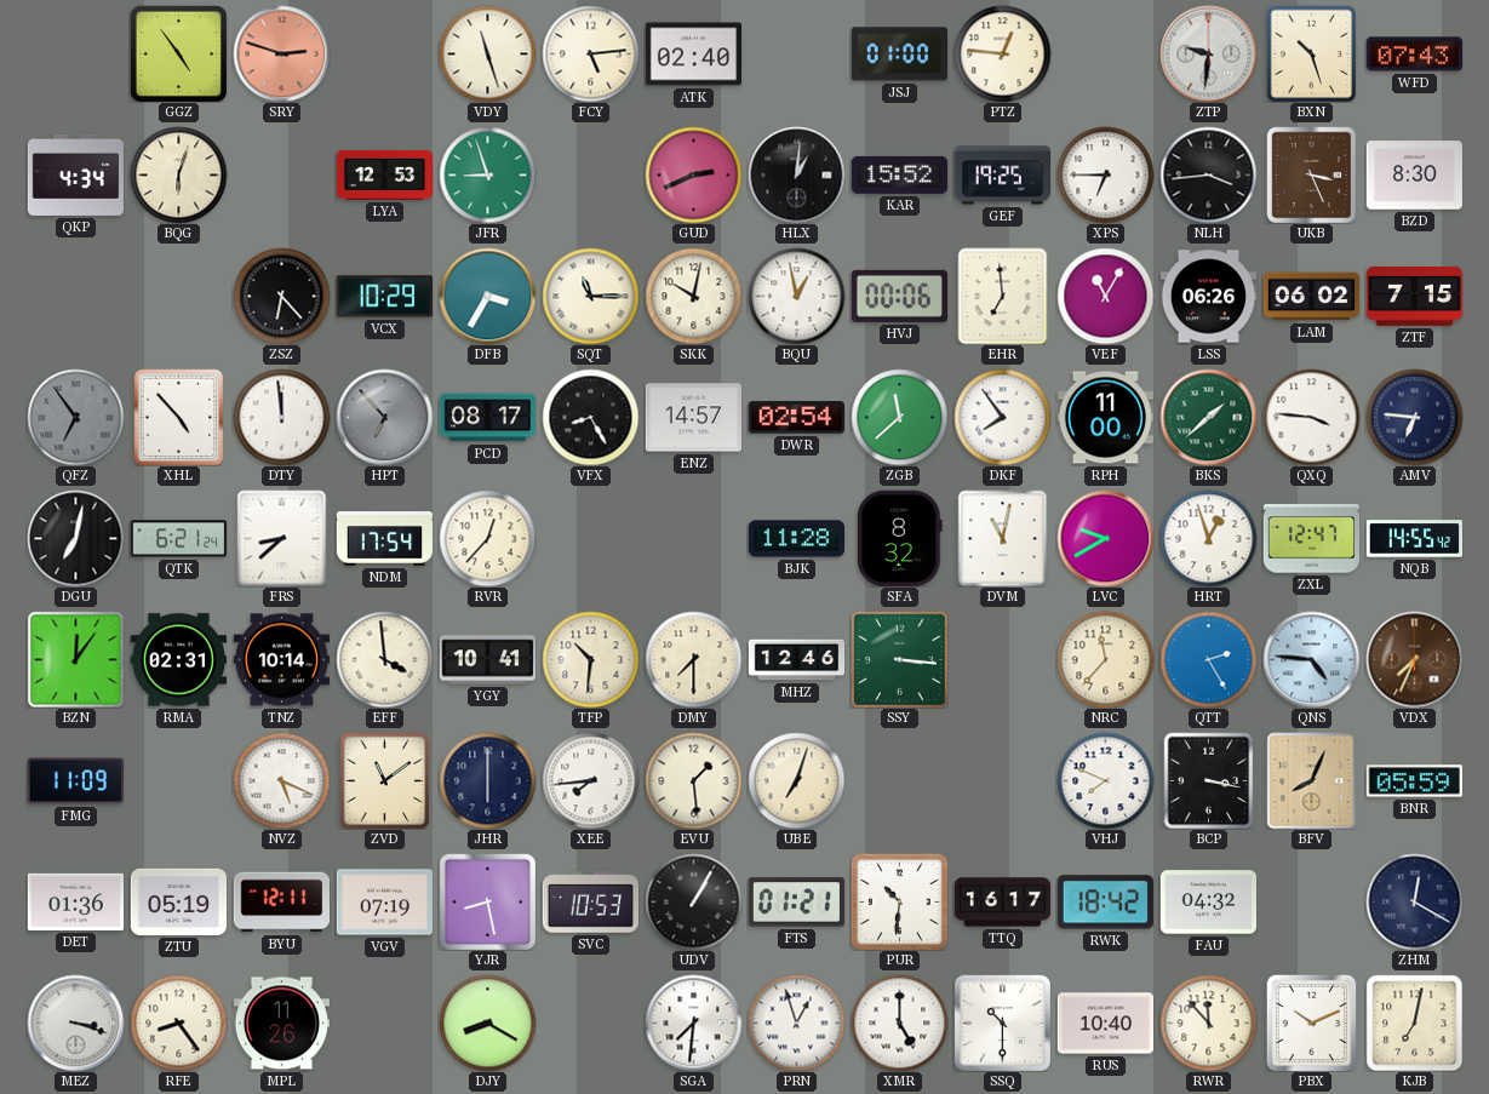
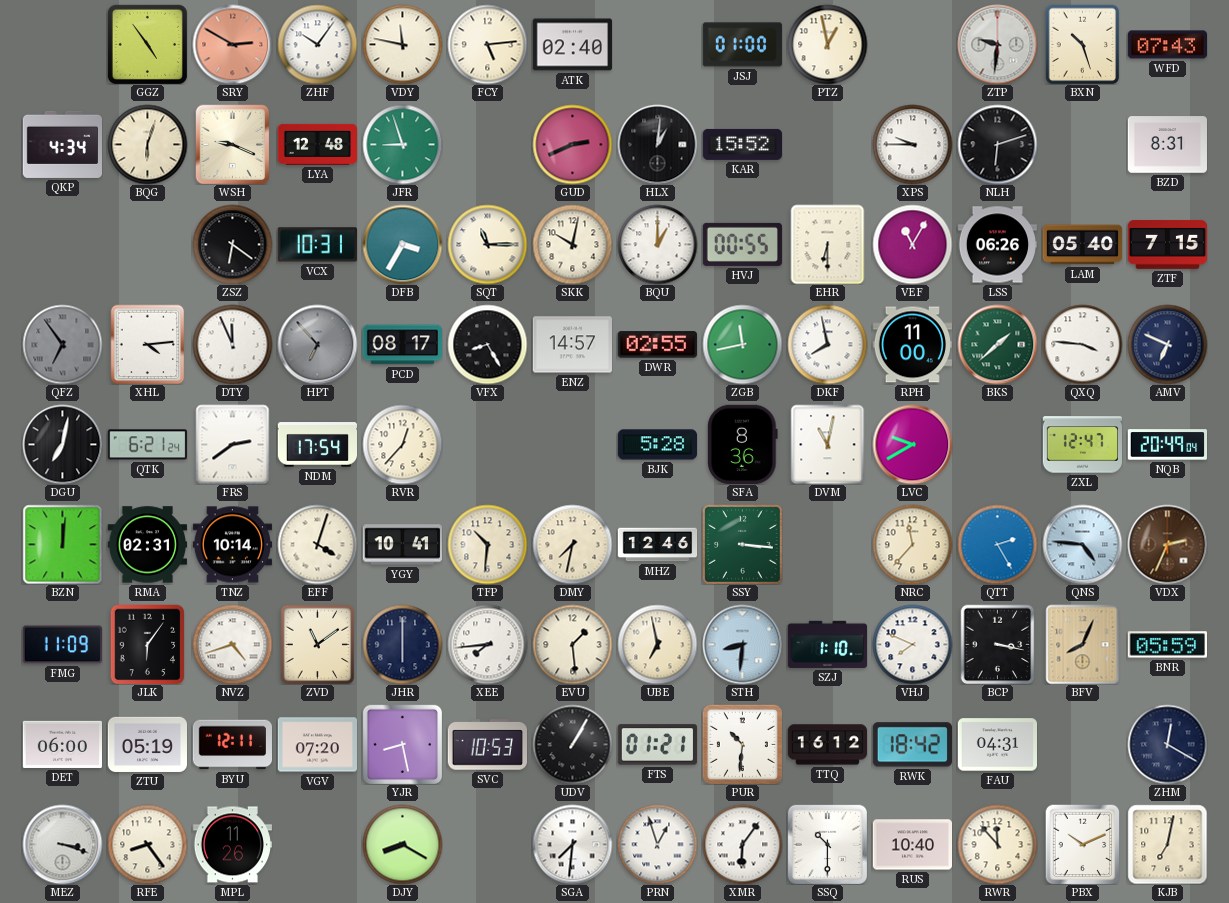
SRY: 2:48 -> 2:50 (232, 44)
ZHF: none -> 10:06 (317, 44)
VDY: 11:27 -> 11:47 (402, 44)
PTZ: 12:46 -> 12:58 (827, 44)
WSH: none -> 9:19 (233, 144)
LYA: 12:53 -> 12:48 (317, 144)
GEF: 19:25 -> none (1002, 176)
XPS: 6:45 -> 9:45 (912, 144)
NLH: 3:44 -> 6:12 (997, 144)
UKB: 3:26 -> none (1312, 174)
BZD: 8:30 -> 8:31 (1167, 145)
ZSZ: 6:23 -> 6:21 (232, 244)
VCX: 10:29 -> 10:31 (317, 245)
BQU: 12:58 -> 1:00 (657, 244)
HVJ: 00:06 -> 00:55 (742, 244)
EHR: 6:59 -> 6:30 (828, 244)
LAM: 06:02 -> 05:40 (1082, 245)
XHL: 4:53 -> 4:14 (148, 344)
DTY: 11:59 -> 11:56 (232, 344)
DWR: 02:54 -> 02:55 (657, 345)
ZGB: 11:38 -> 11:43 (742, 344)
DKF: 7:54 -> 7:58 (827, 344)
AMV: 6:46 -> 6:49 (1167, 344)
FRS: 8:38 -> 2:39 (233, 444)
BJK: 11:28 -> 5:28 (657, 445)
SFA: 8:32 -> 8:36 (743, 444)
HRT: 12:57 -> none (1208, 538)
NQB: 14:55 -> 20:49 (1167, 445)
BZN: 12:06 -> 12:01 (62, 544)
EFF: 3:59 -> 4:03 (317, 544)
DMY: 7:30 -> 7:32 (572, 544)
VDX: 7:34 -> 2:34 (1167, 544)
JLK: none -> 6:06 (148, 644)
NVZ: 5:19 -> 4:42 (232, 644)
UBE: 7:03 -> 6:58 (657, 644)
STH: none -> 8:31 (742, 644)
SZJ: none -> 1:10 (827, 644)
DET: 01:36 -> 06:00 (62, 744)
VGV: 07:19 -> 07:20 (317, 745)
TTQ: 16:17 -> 16:12 (827, 745)
FAU: 04:32 -> 04:31 (997, 745)
XMR: 5:00 -> 6:06 (742, 844)
